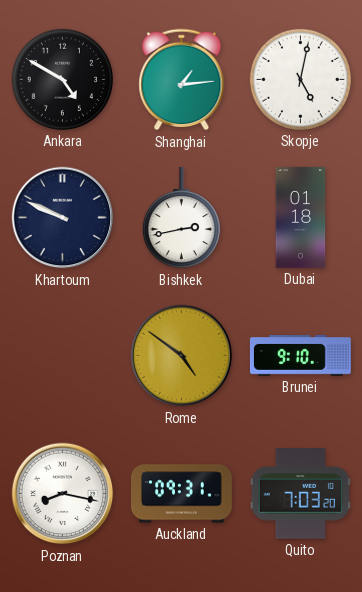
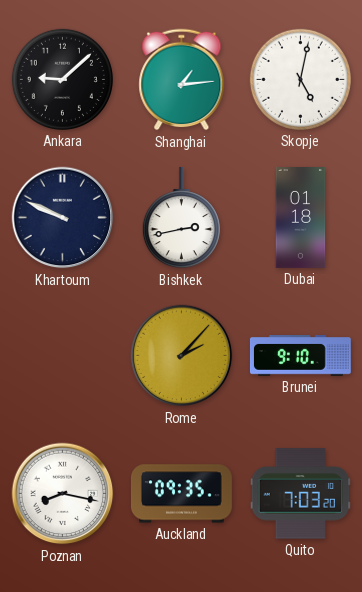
Ankara: 4:50 -> 9:08 (62, 79)
Rome: 4:51 -> 2:07 (182, 356)
Auckland: 09:31 -> 09:35 (181, 494)
